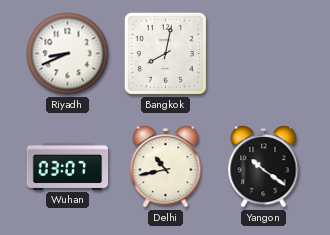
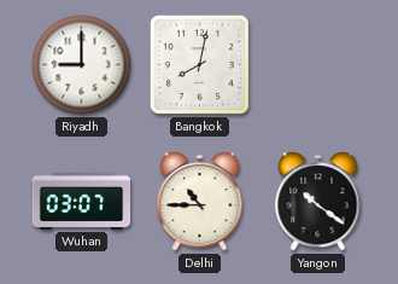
Riyadh: 8:41 -> 9:00 (82, 65)
Delhi: 10:43 -> 10:45 (200, 202)
